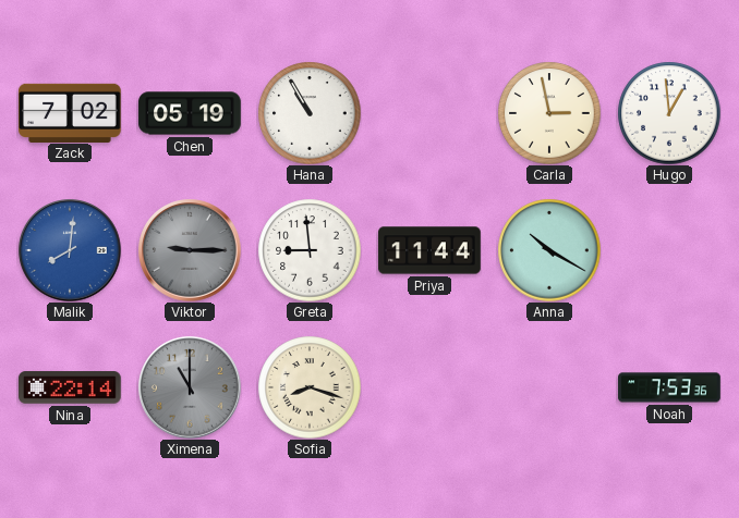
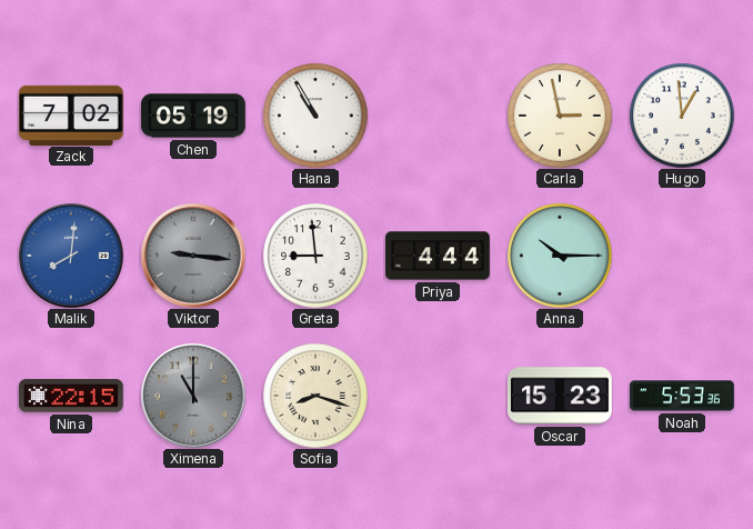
Viktor: 9:15 -> 9:16 (193, 256)
Priya: 11:44 -> 4:44 (438, 256)
Anna: 10:20 -> 10:15 (560, 256)
Nina: 22:14 -> 22:15 (72, 396)
Oscar: none -> 15:23 (560, 396)
Noah: 7:53 -> 5:53 (682, 396)
